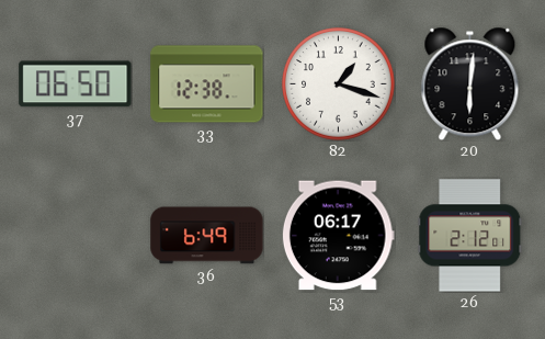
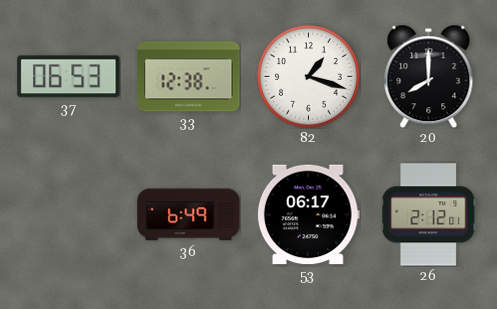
37: 06:50 -> 06:53 (69, 77)
20: 6:01 -> 8:00 (429, 76)
